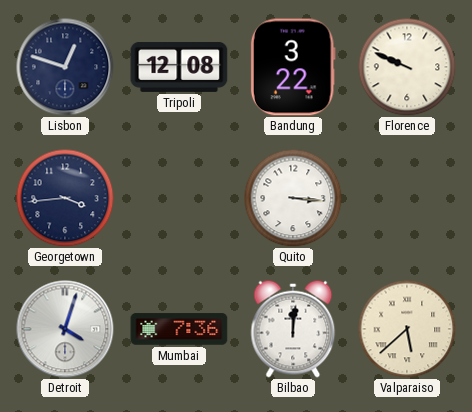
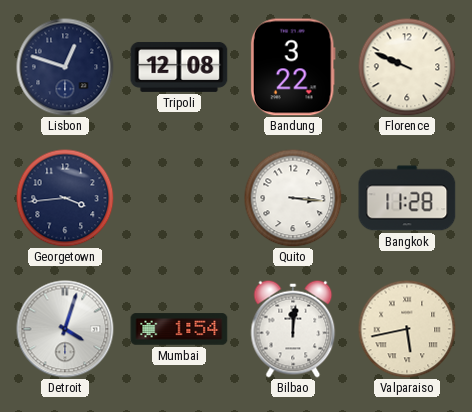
Bangkok: none -> 11:28 (407, 198)
Mumbai: 7:36 -> 1:54 (179, 329)
Valparaiso: 5:38 -> 5:43 (407, 329)
